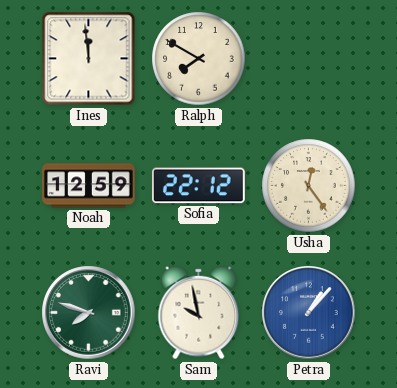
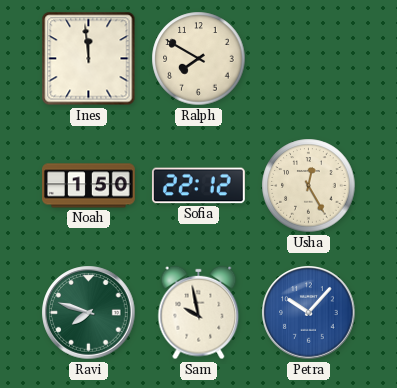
Noah: 12:59 -> 1:50 (89, 186)
Usha: 12:24 -> 12:25 (309, 186)
Petra: 1:07 -> 10:07 (309, 313)
